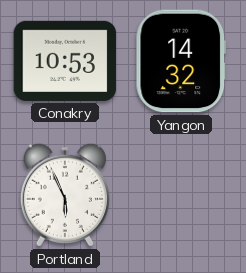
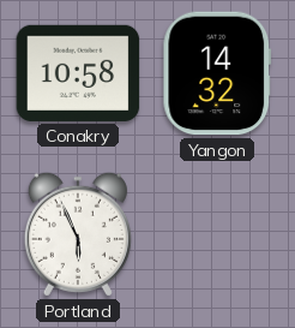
Conakry: 10:53 -> 10:58 (78, 73)
